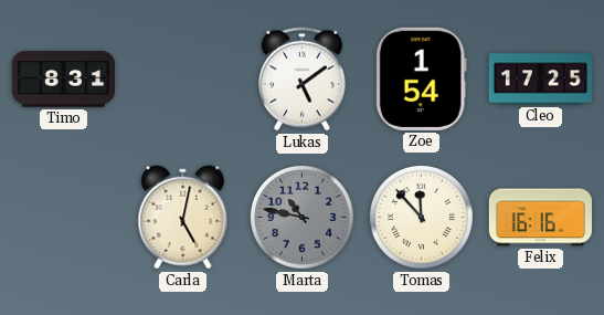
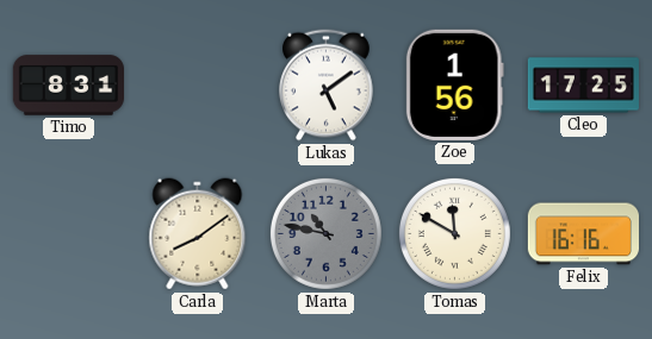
Zoe: 1:54 -> 1:56 (454, 84)
Carla: 5:02 -> 8:09 (198, 234)
Tomas: 11:53 -> 11:50 (454, 233)
